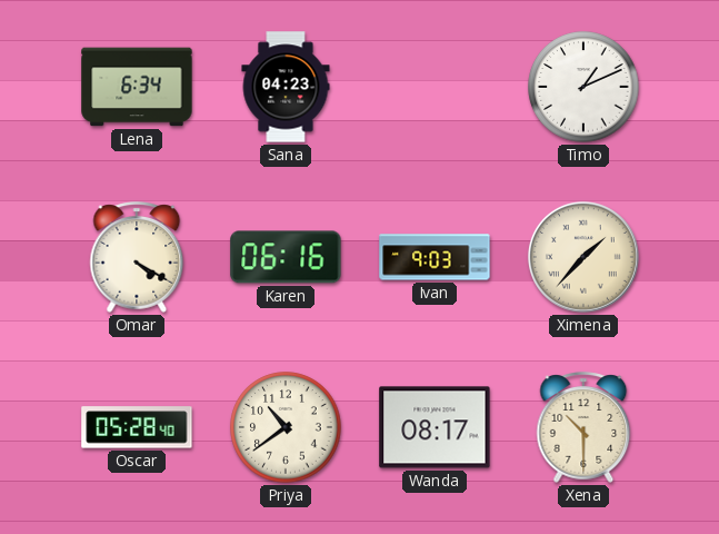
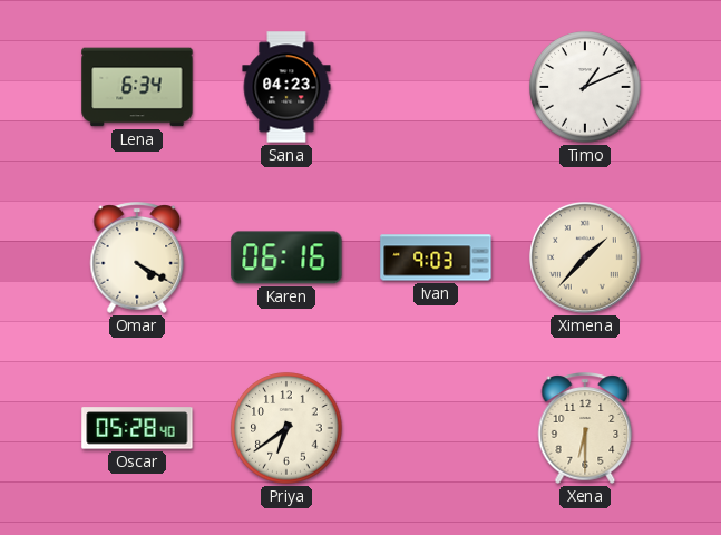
Priya: 10:39 -> 6:39 (286, 428)
Wanda: 08:17 -> none (435, 427)
Xena: 10:30 -> 6:30 (585, 428)
